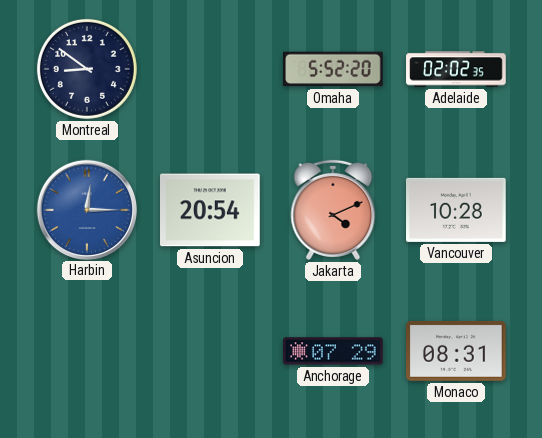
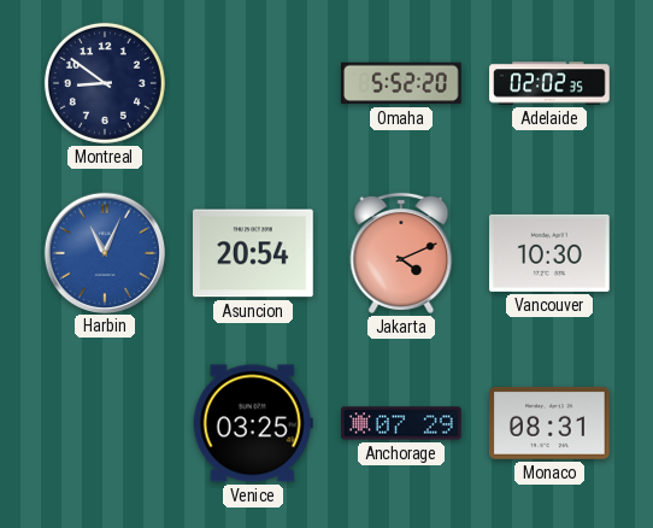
Harbin: 12:15 -> 11:04 (104, 252)
Vancouver: 10:28 -> 10:30 (551, 253)
Venice: none -> 03:25 (253, 423)
